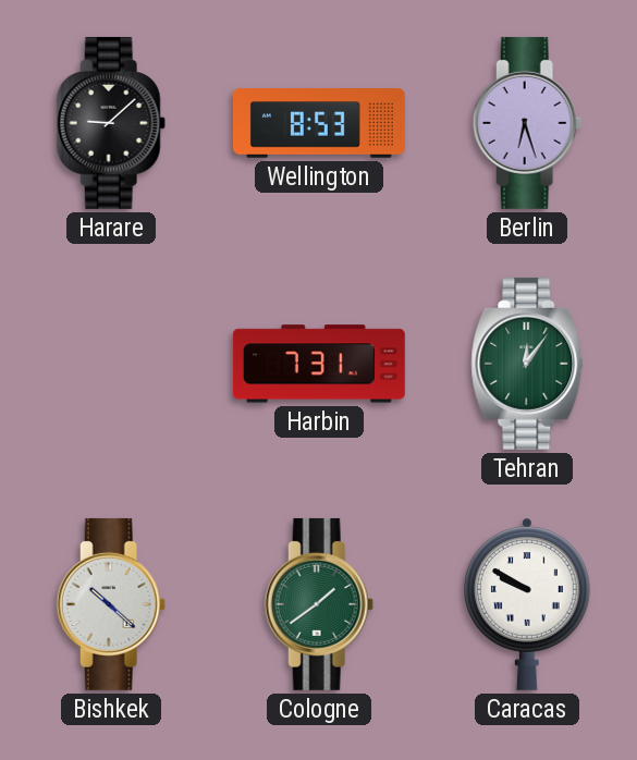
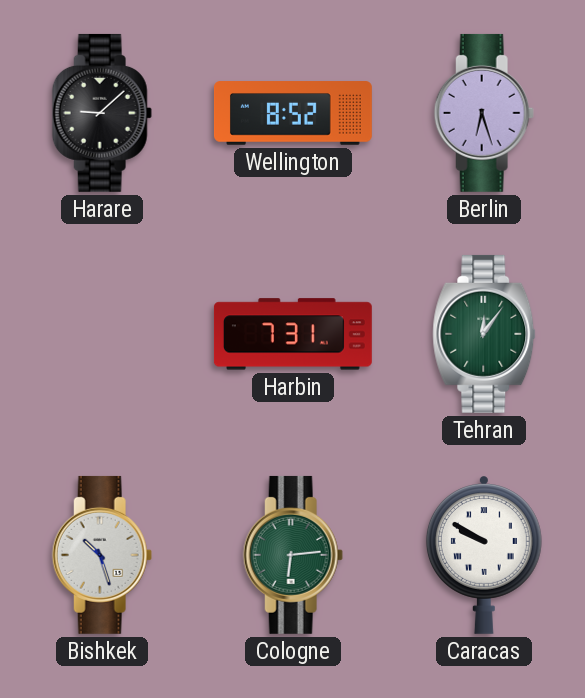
Wellington: 8:53 -> 8:52 (293, 113)
Bishkek: 10:22 -> 10:27 (102, 555)
Cologne: 1:39 -> 6:14 (293, 555)
